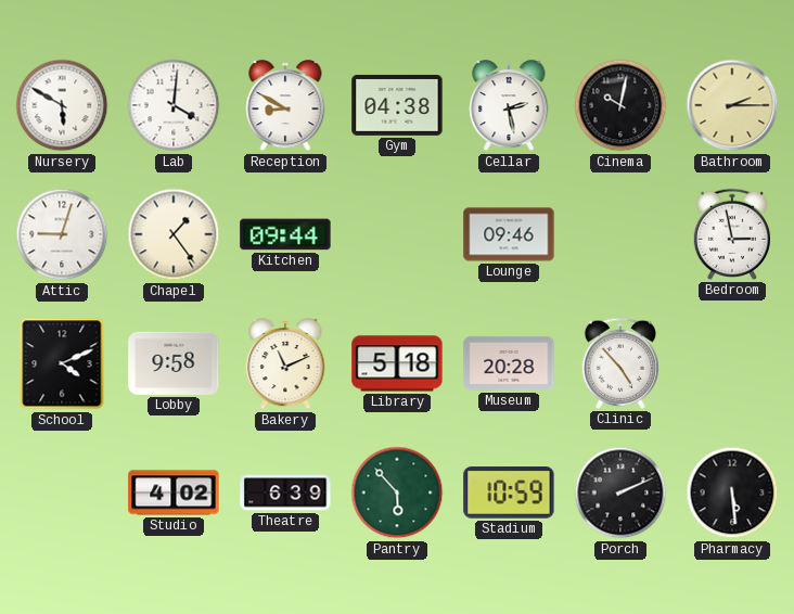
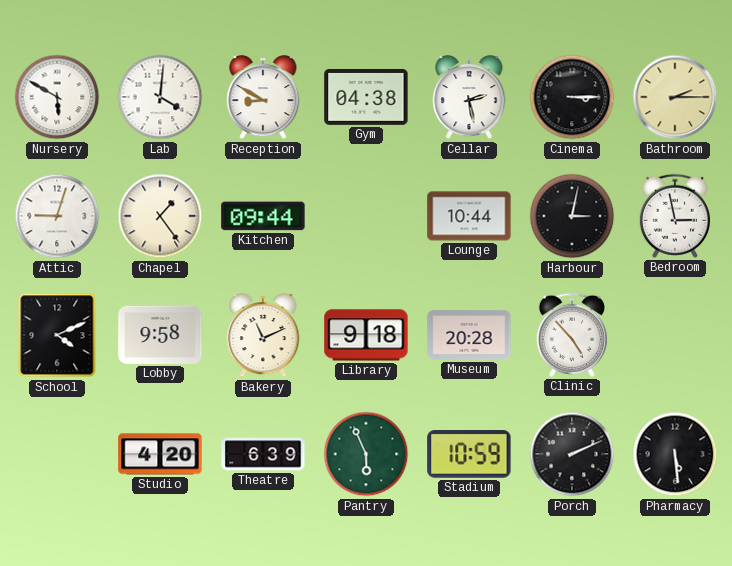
Cinema: 10:02 -> 3:15 (572, 97)
Lounge: 09:46 -> 10:44 (469, 216)
Harbour: none -> 3:02 (572, 216)
Library: 5:18 -> 9:18 (366, 335)
Studio: 4:02 -> 4:20 (160, 454)
Pantry: 5:53 -> 5:56 (366, 454)
